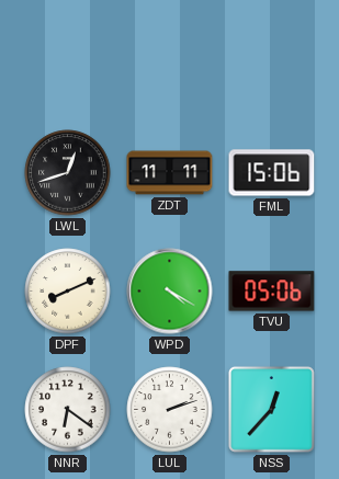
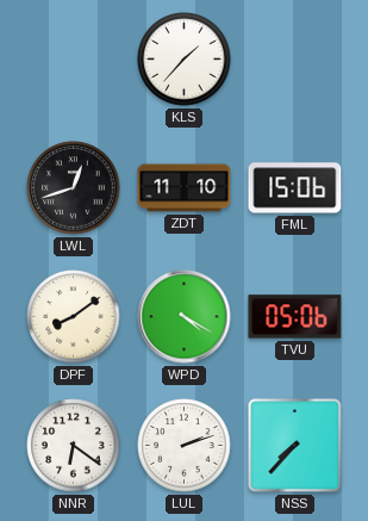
KLS: none -> 1:37 (185, 60)
ZDT: 11:11 -> 11:10 (185, 188)
DPF: 8:11 -> 8:09 (74, 317)
NSS: 12:37 -> 7:37 (294, 445)
